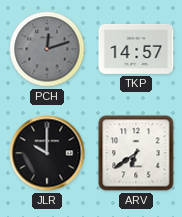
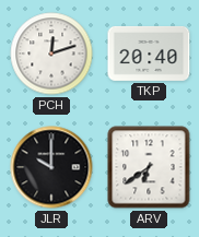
PCH dial: grey -> white (51, 54)
TKP: 14:57 -> 20:40 (149, 54)
